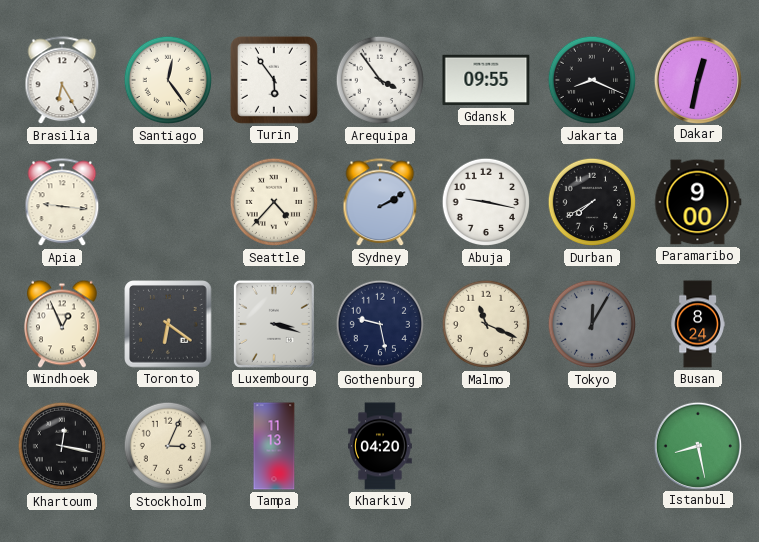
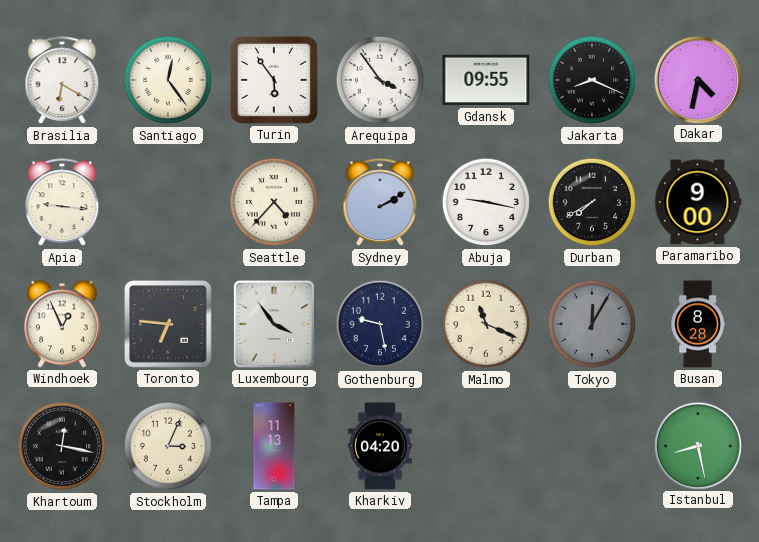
Brasilia: 6:25 -> 6:20 (62, 81)
Dakar: 12:32 -> 4:32 (697, 79)
Toronto: 6:21 -> 6:46 (168, 324)
Luxembourg: 3:18 -> 3:54 (274, 324)
Busan: 8:24 -> 8:28 (698, 324)
